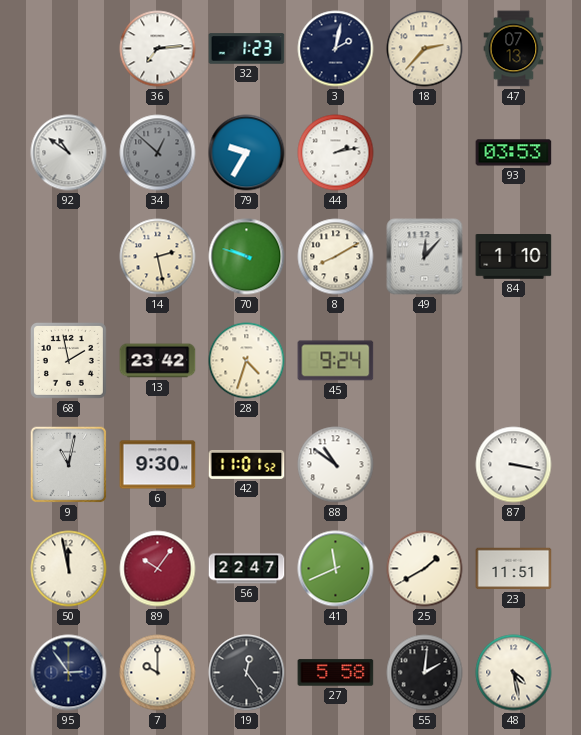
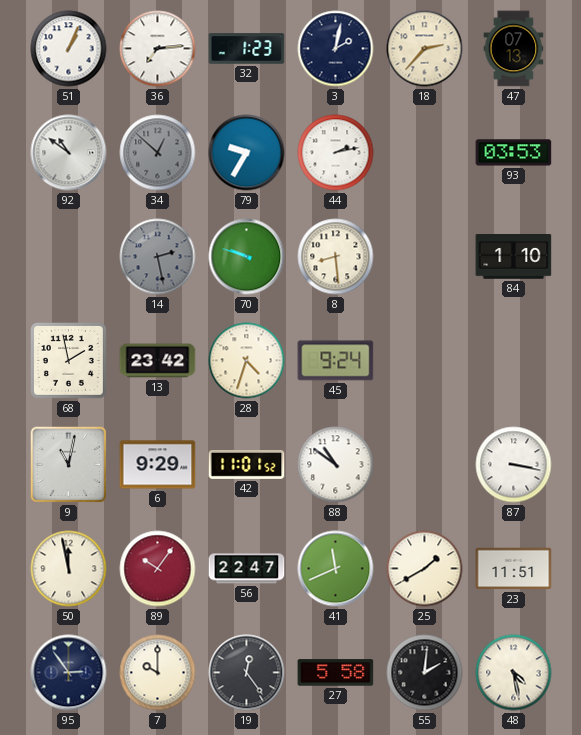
51: none -> 1:04 (69, 49)
14 dial: cream -> grey (158, 257)
8: 8:10 -> 8:29 (336, 257)
49: 12:07 -> none (425, 257)
6: 9:30 -> 9:29 (158, 465)
